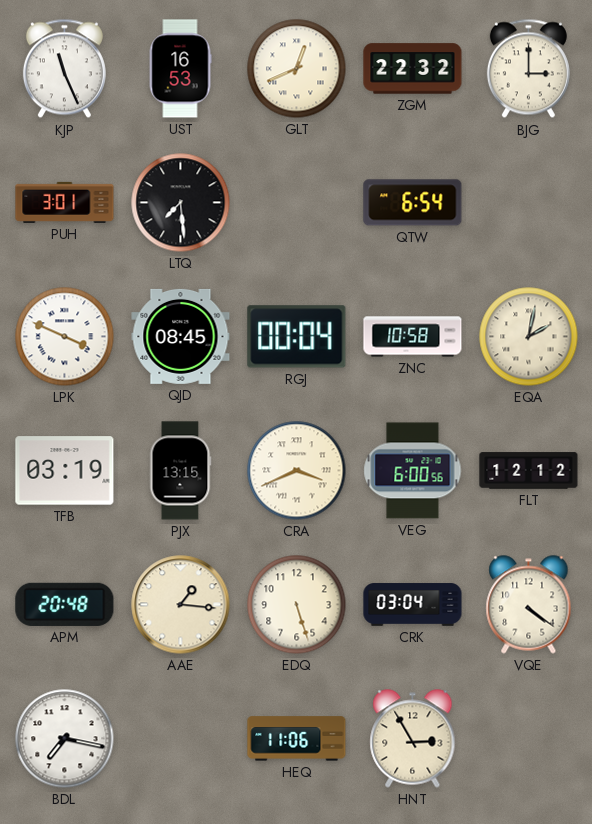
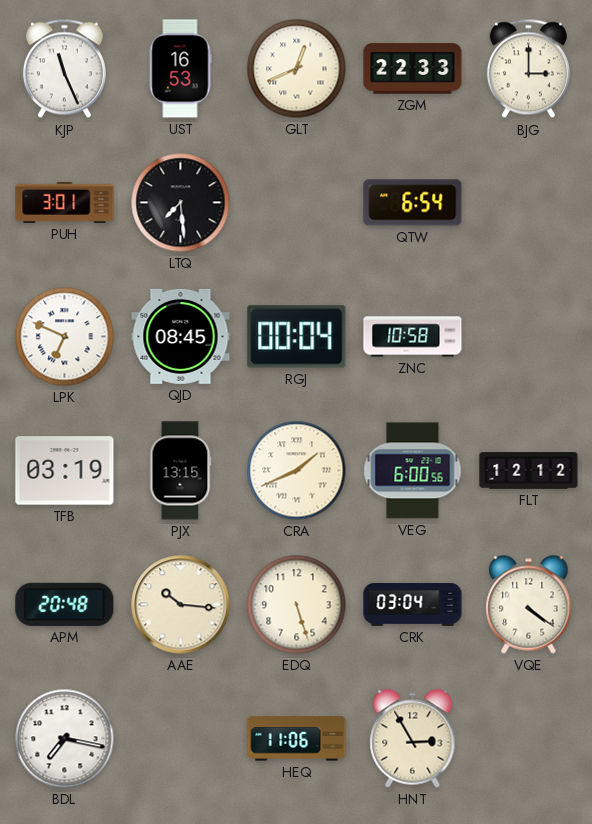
ZGM: 22:32 -> 22:33 (413, 69)
LPK: 3:49 -> 6:49 (65, 337)
EQA: 2:02 -> none (529, 337)
CRA: 3:41 -> 1:41 (297, 471)
AAE: 1:16 -> 10:16 (181, 605)
